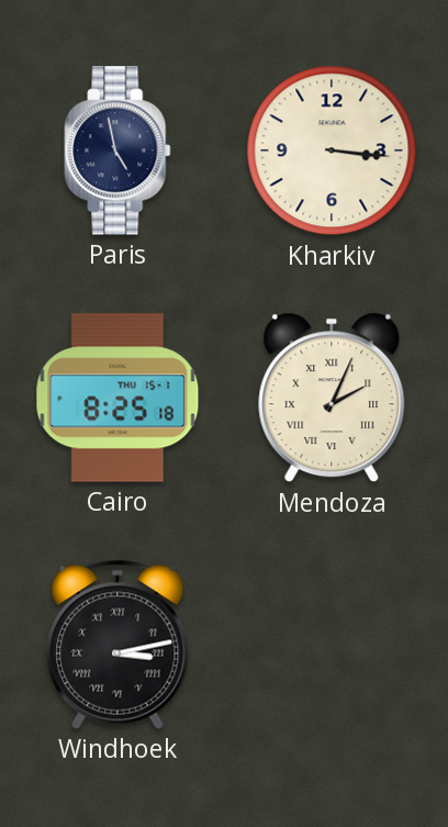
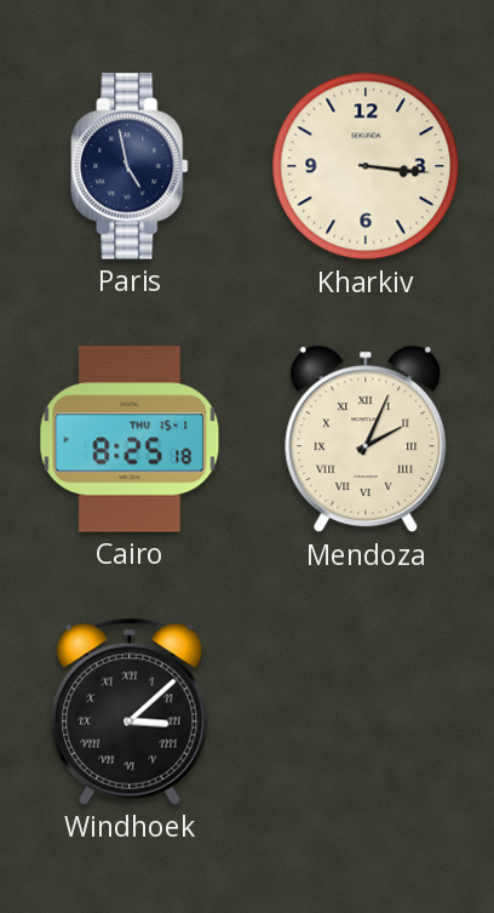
Windhoek: 3:13 -> 3:08 (130, 712)
